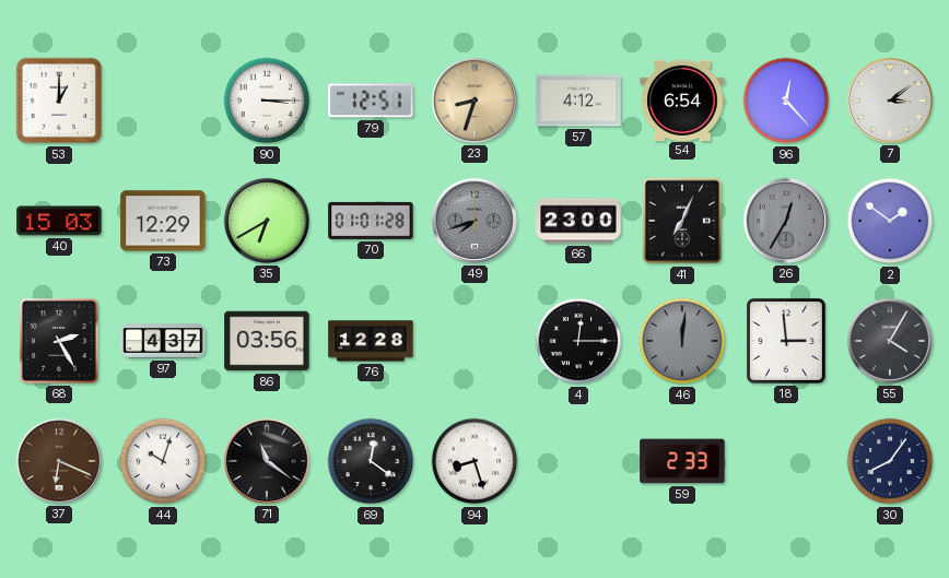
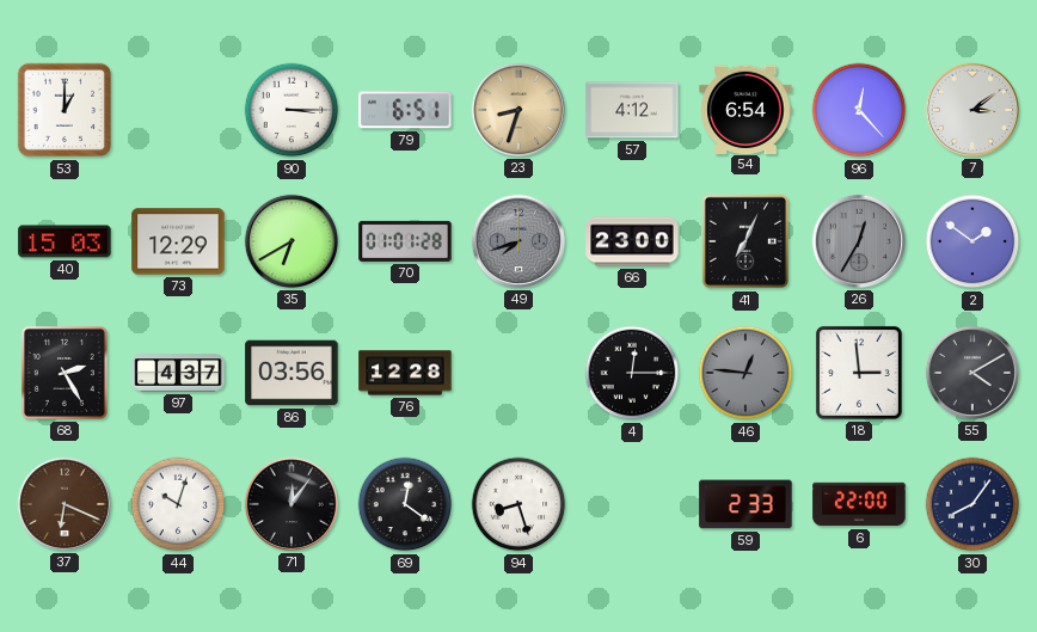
79: 12:51 -> 6:51 (405, 110)
46: 12:01 -> 12:46 (745, 373)
55: 4:05 -> 4:10 (972, 373)
71: 11:21 -> 12:06 (292, 504)
6: none -> 22:00 (859, 504)
